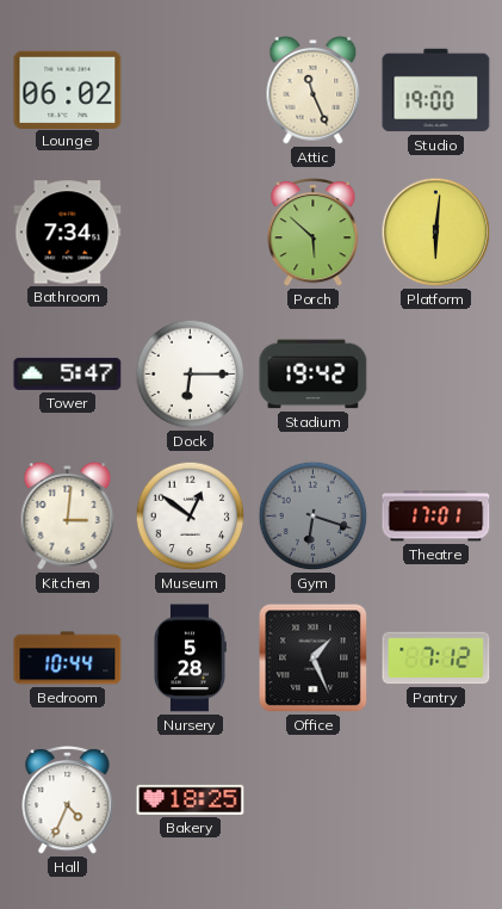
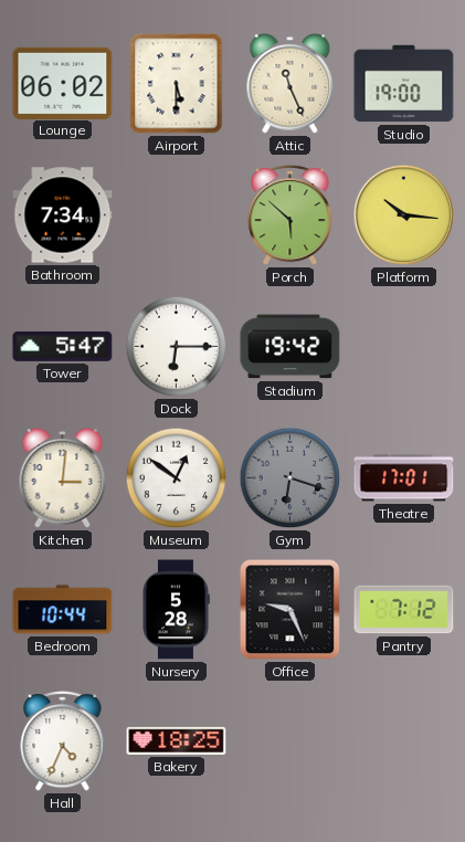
Airport: none -> 5:30 (177, 84)
Platform: 6:01 -> 10:16 (404, 215)
Office: 1:26 -> 9:26 (290, 610)
